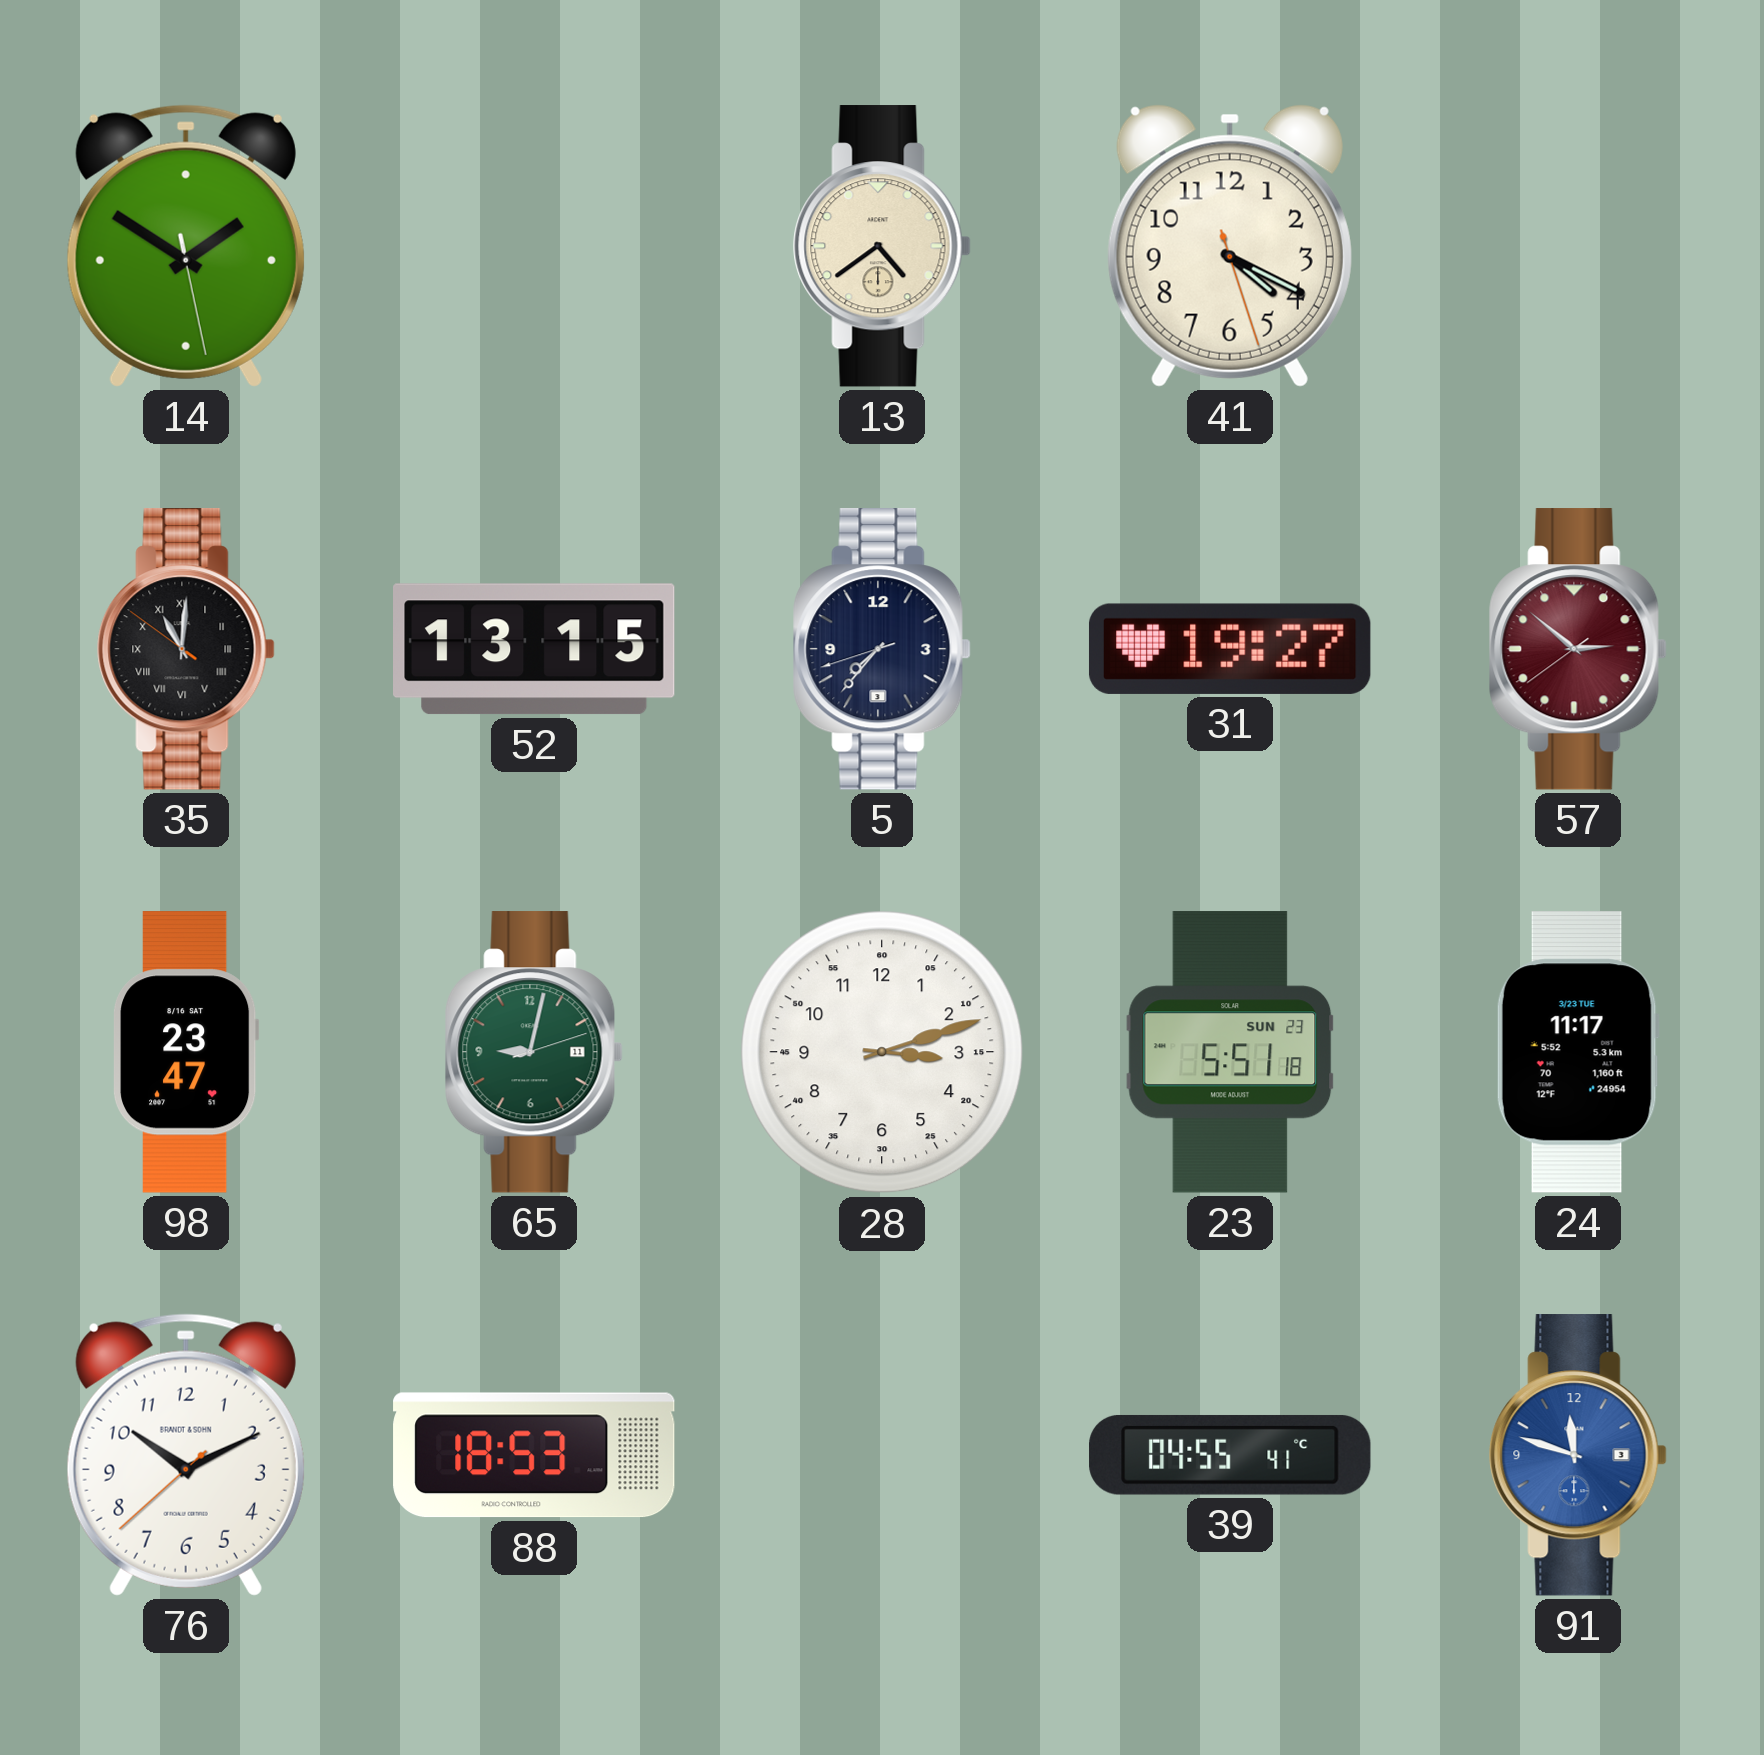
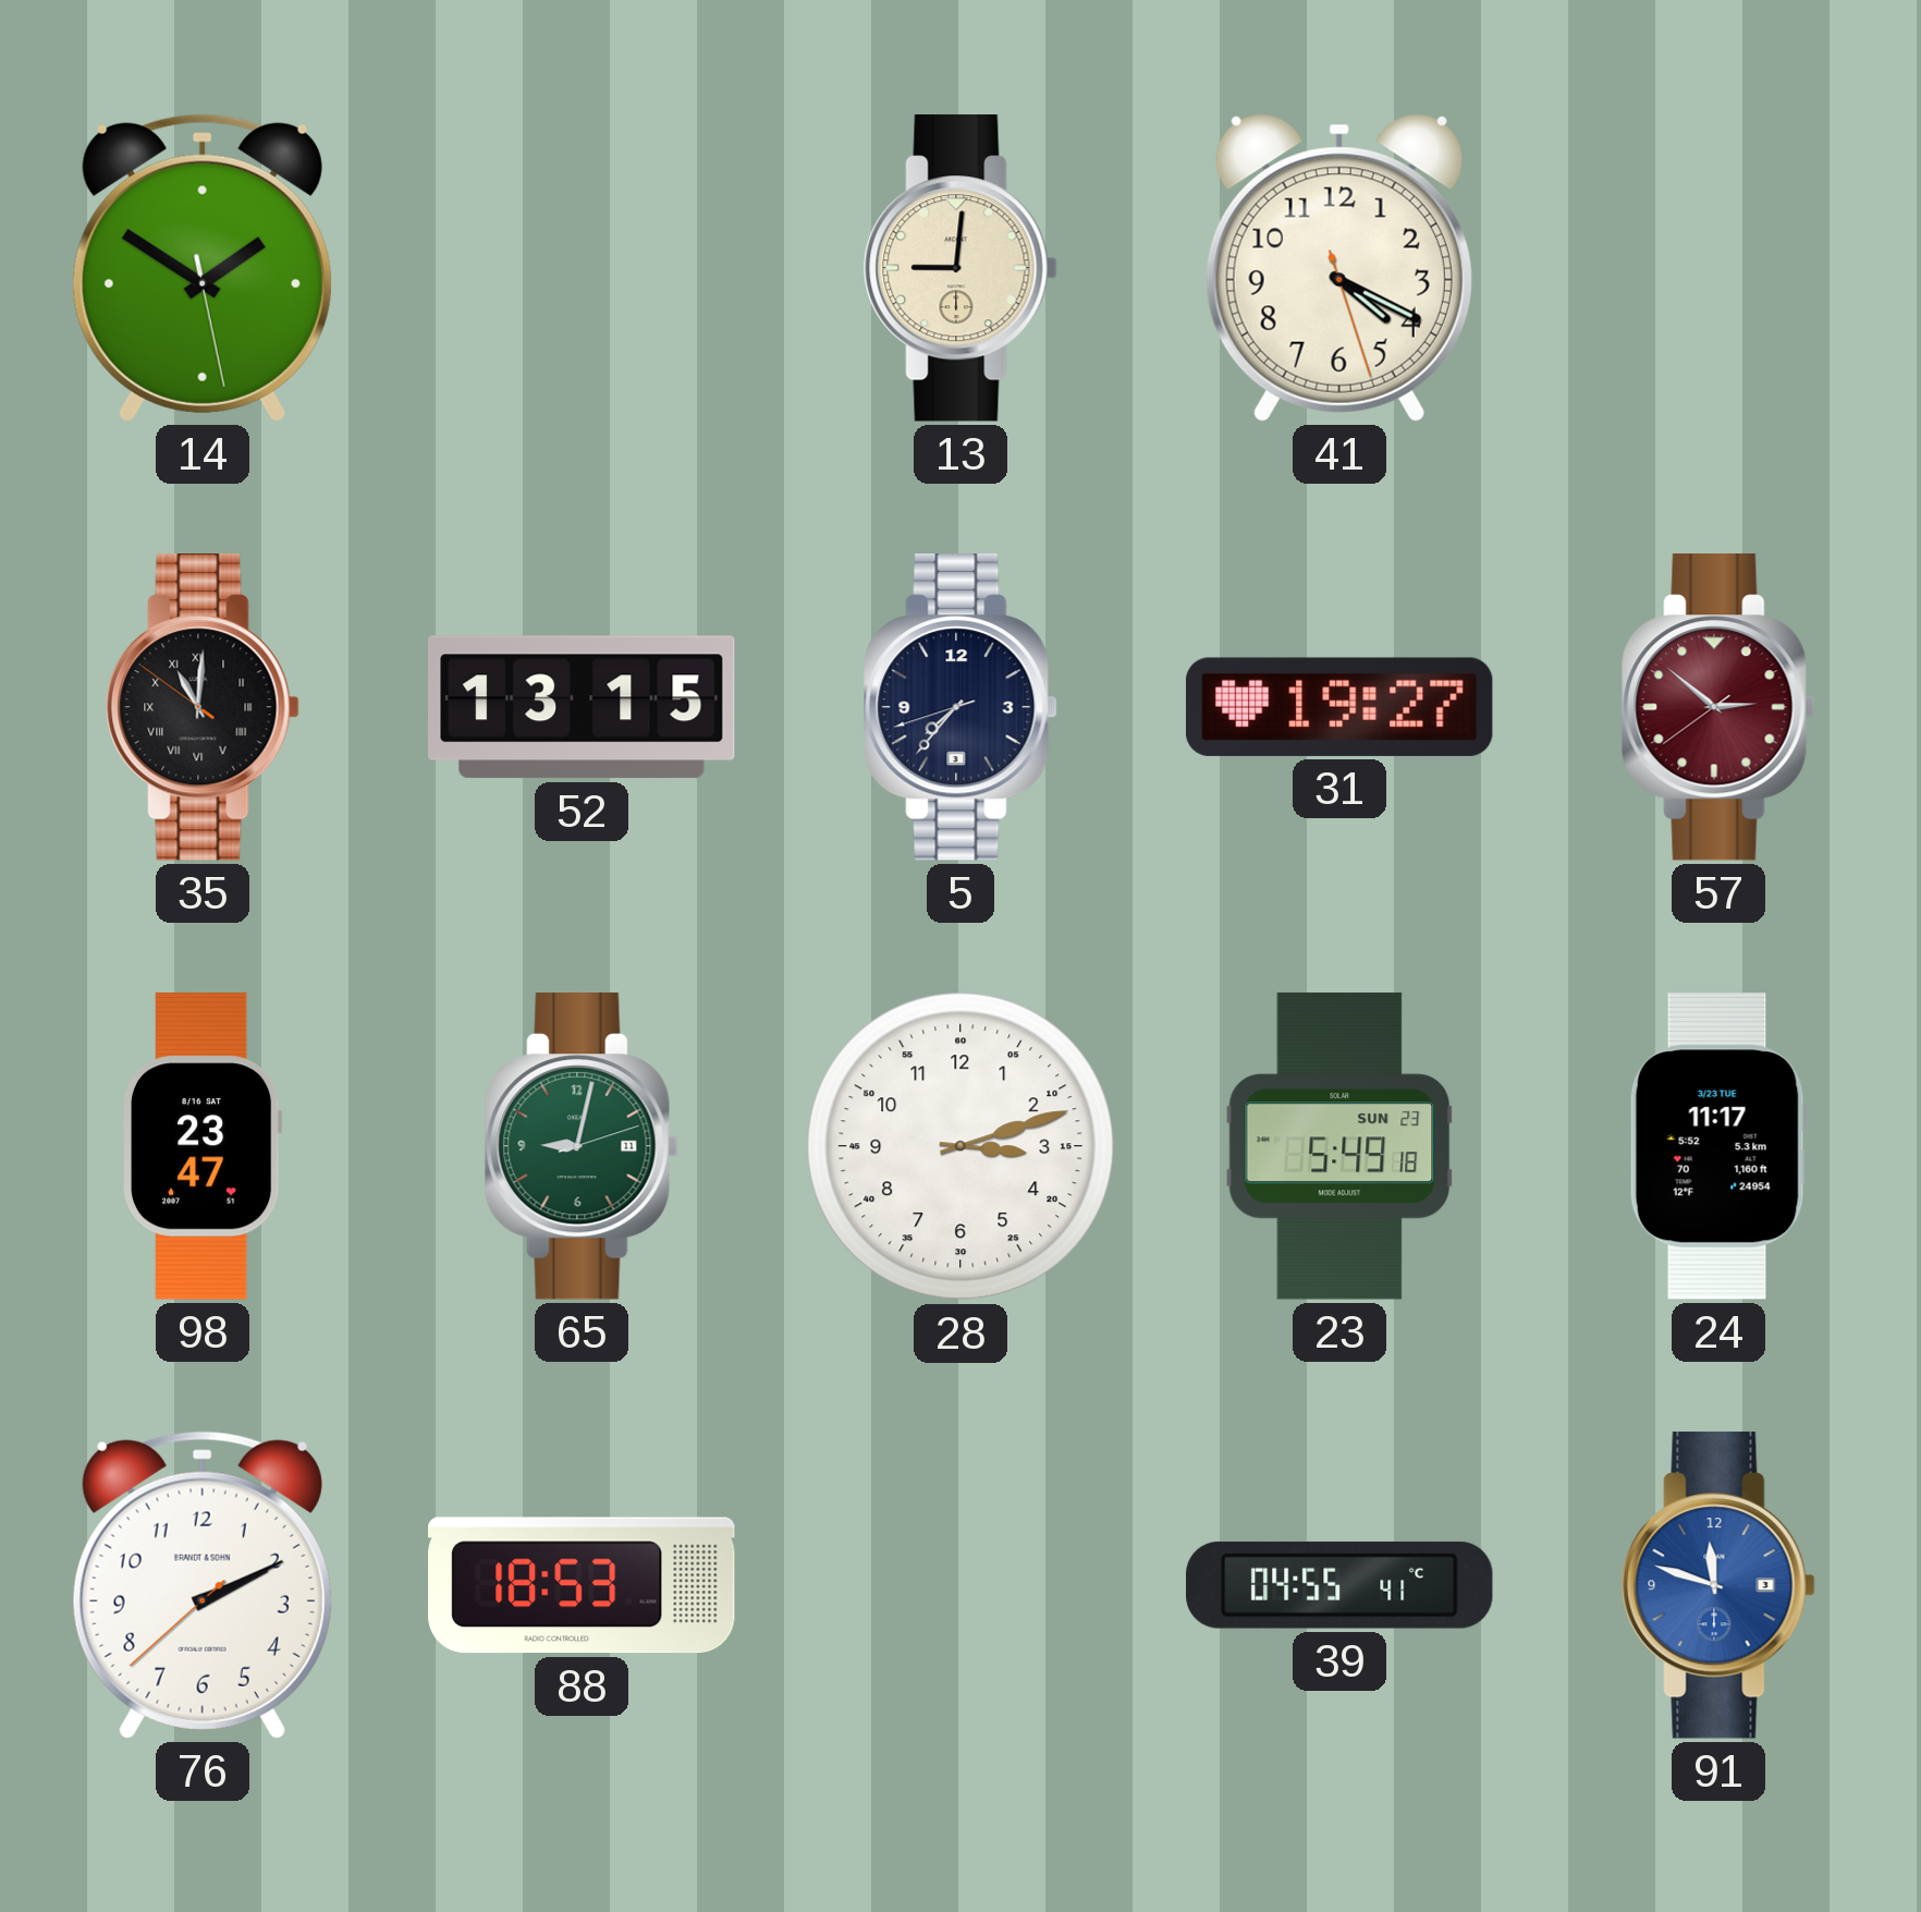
13: 4:39 -> 9:01 (960, 268)
23: 5:51 -> 5:49 (1339, 1146)
76: 10:10 -> 2:10 (203, 1585)
